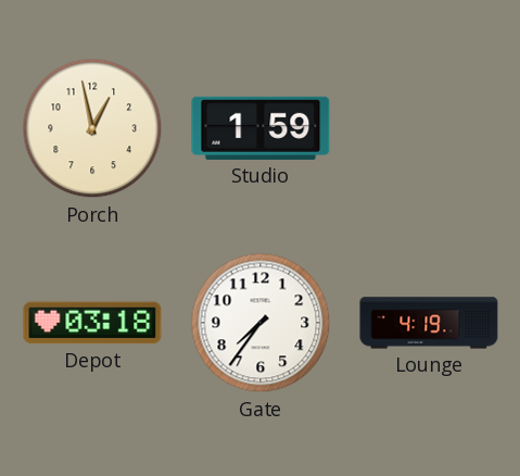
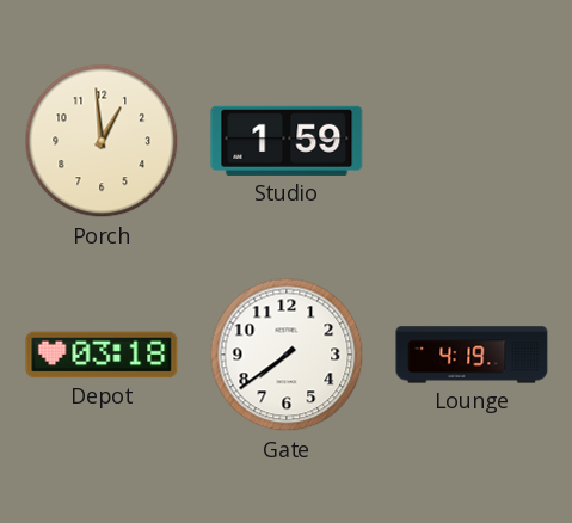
Porch: 12:58 -> 12:59 (102, 141)
Gate: 7:36 -> 7:39 (287, 355)
